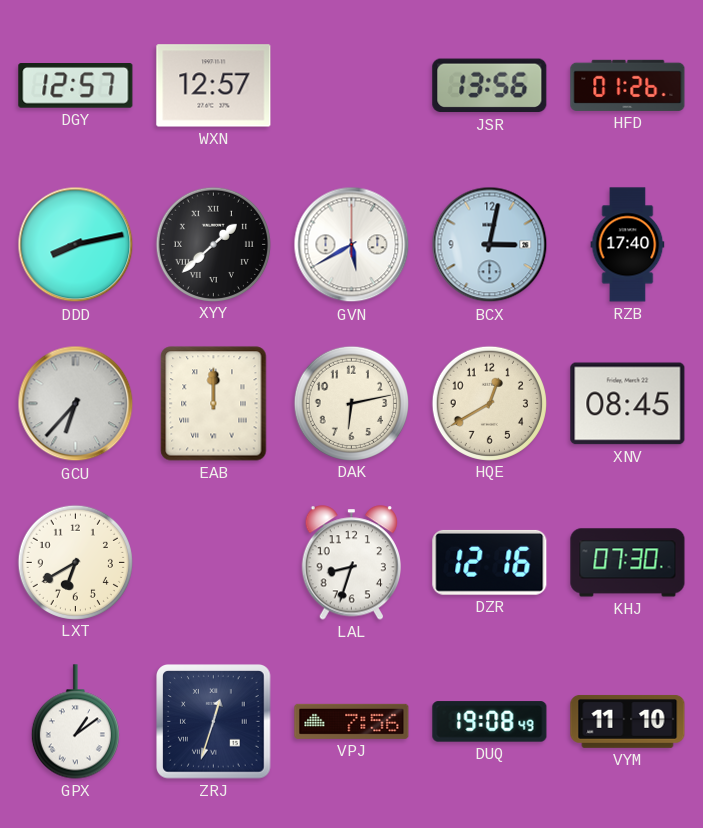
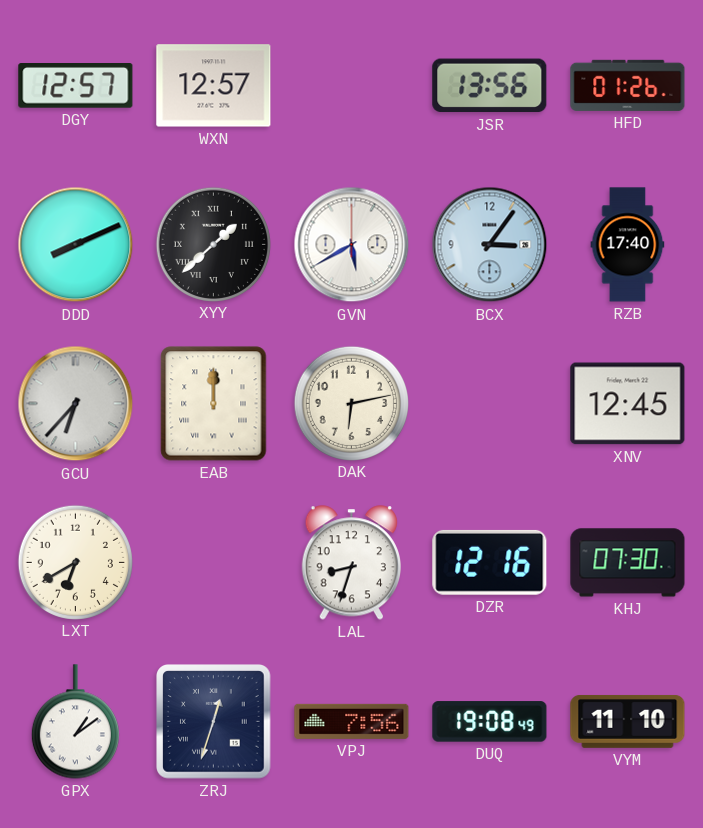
DDD: 8:13 -> 8:11 (76, 245)
BCX: 3:02 -> 3:06 (490, 245)
HQE: 12:40 -> none (489, 403)
XNV: 08:45 -> 12:45 (628, 404)
